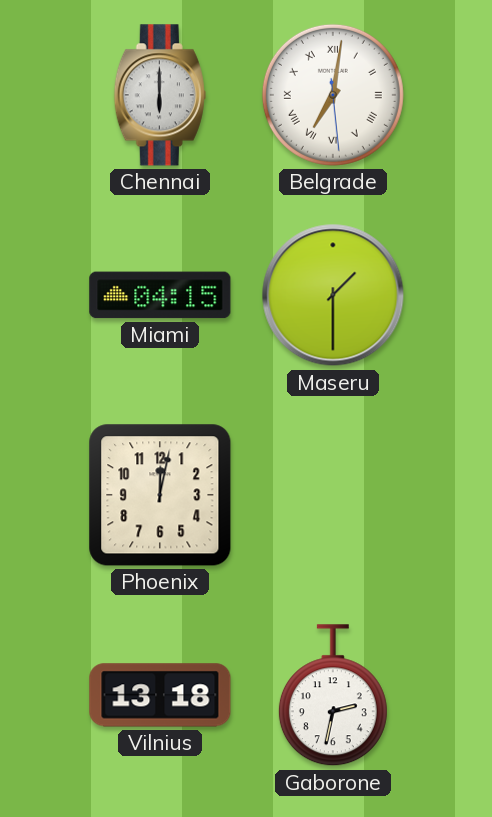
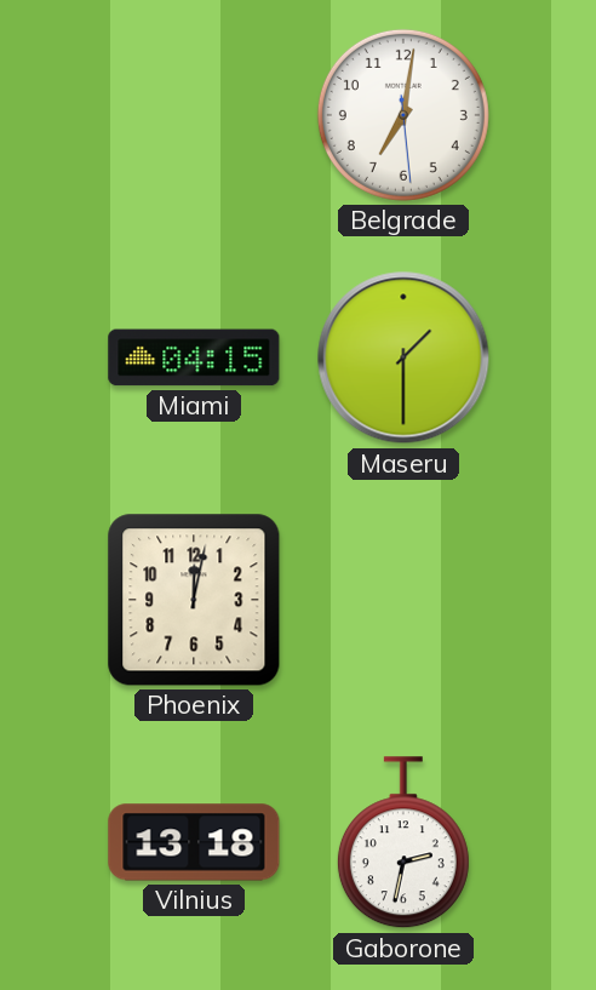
Chennai: 6:00 -> none (160, 95)
Belgrade numerals: Roman -> Arabic (403, 115)
